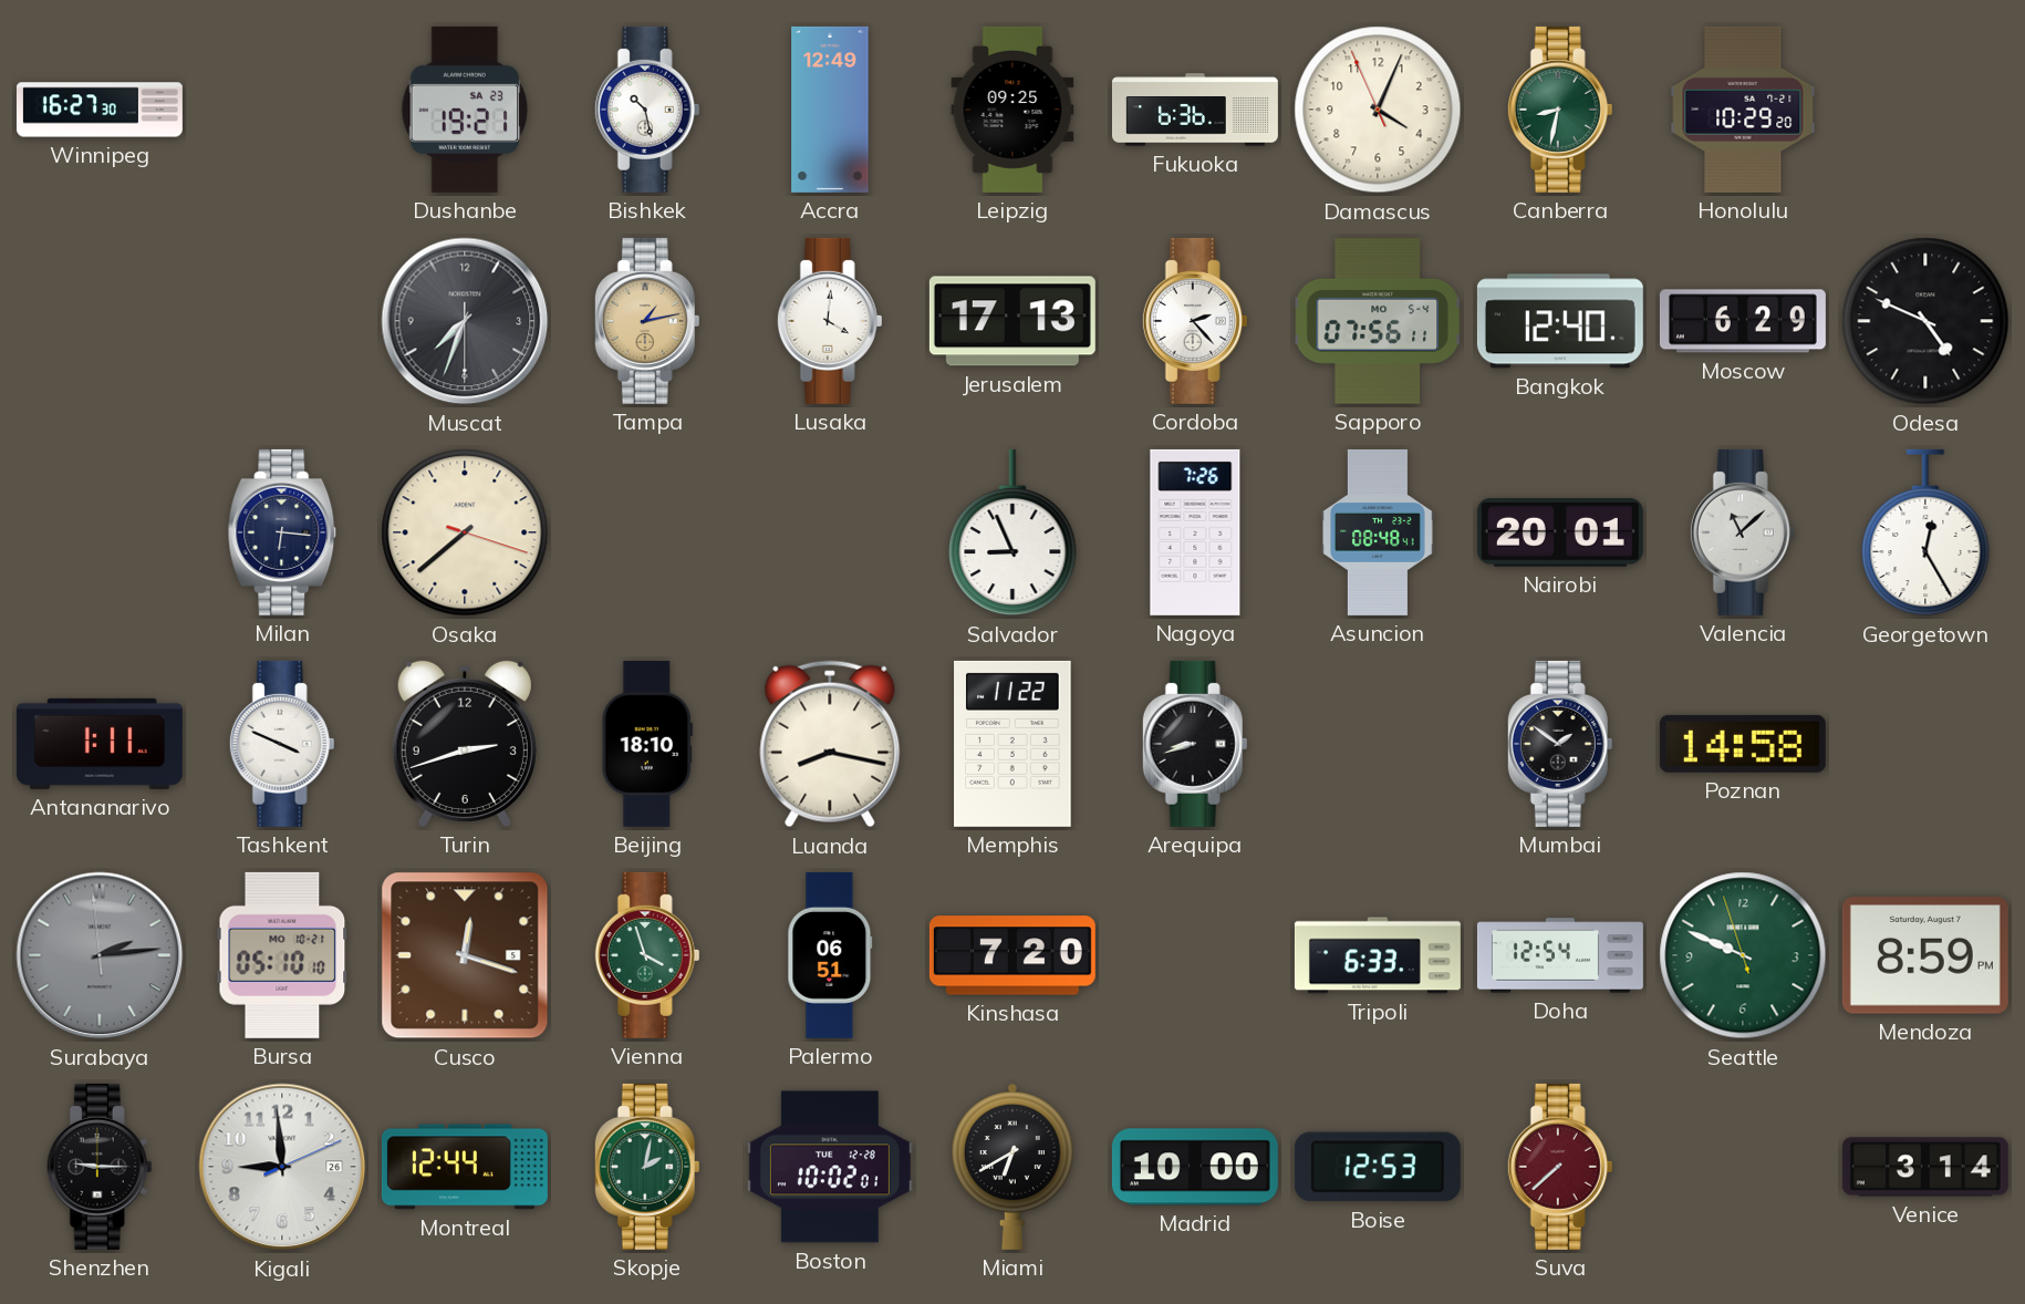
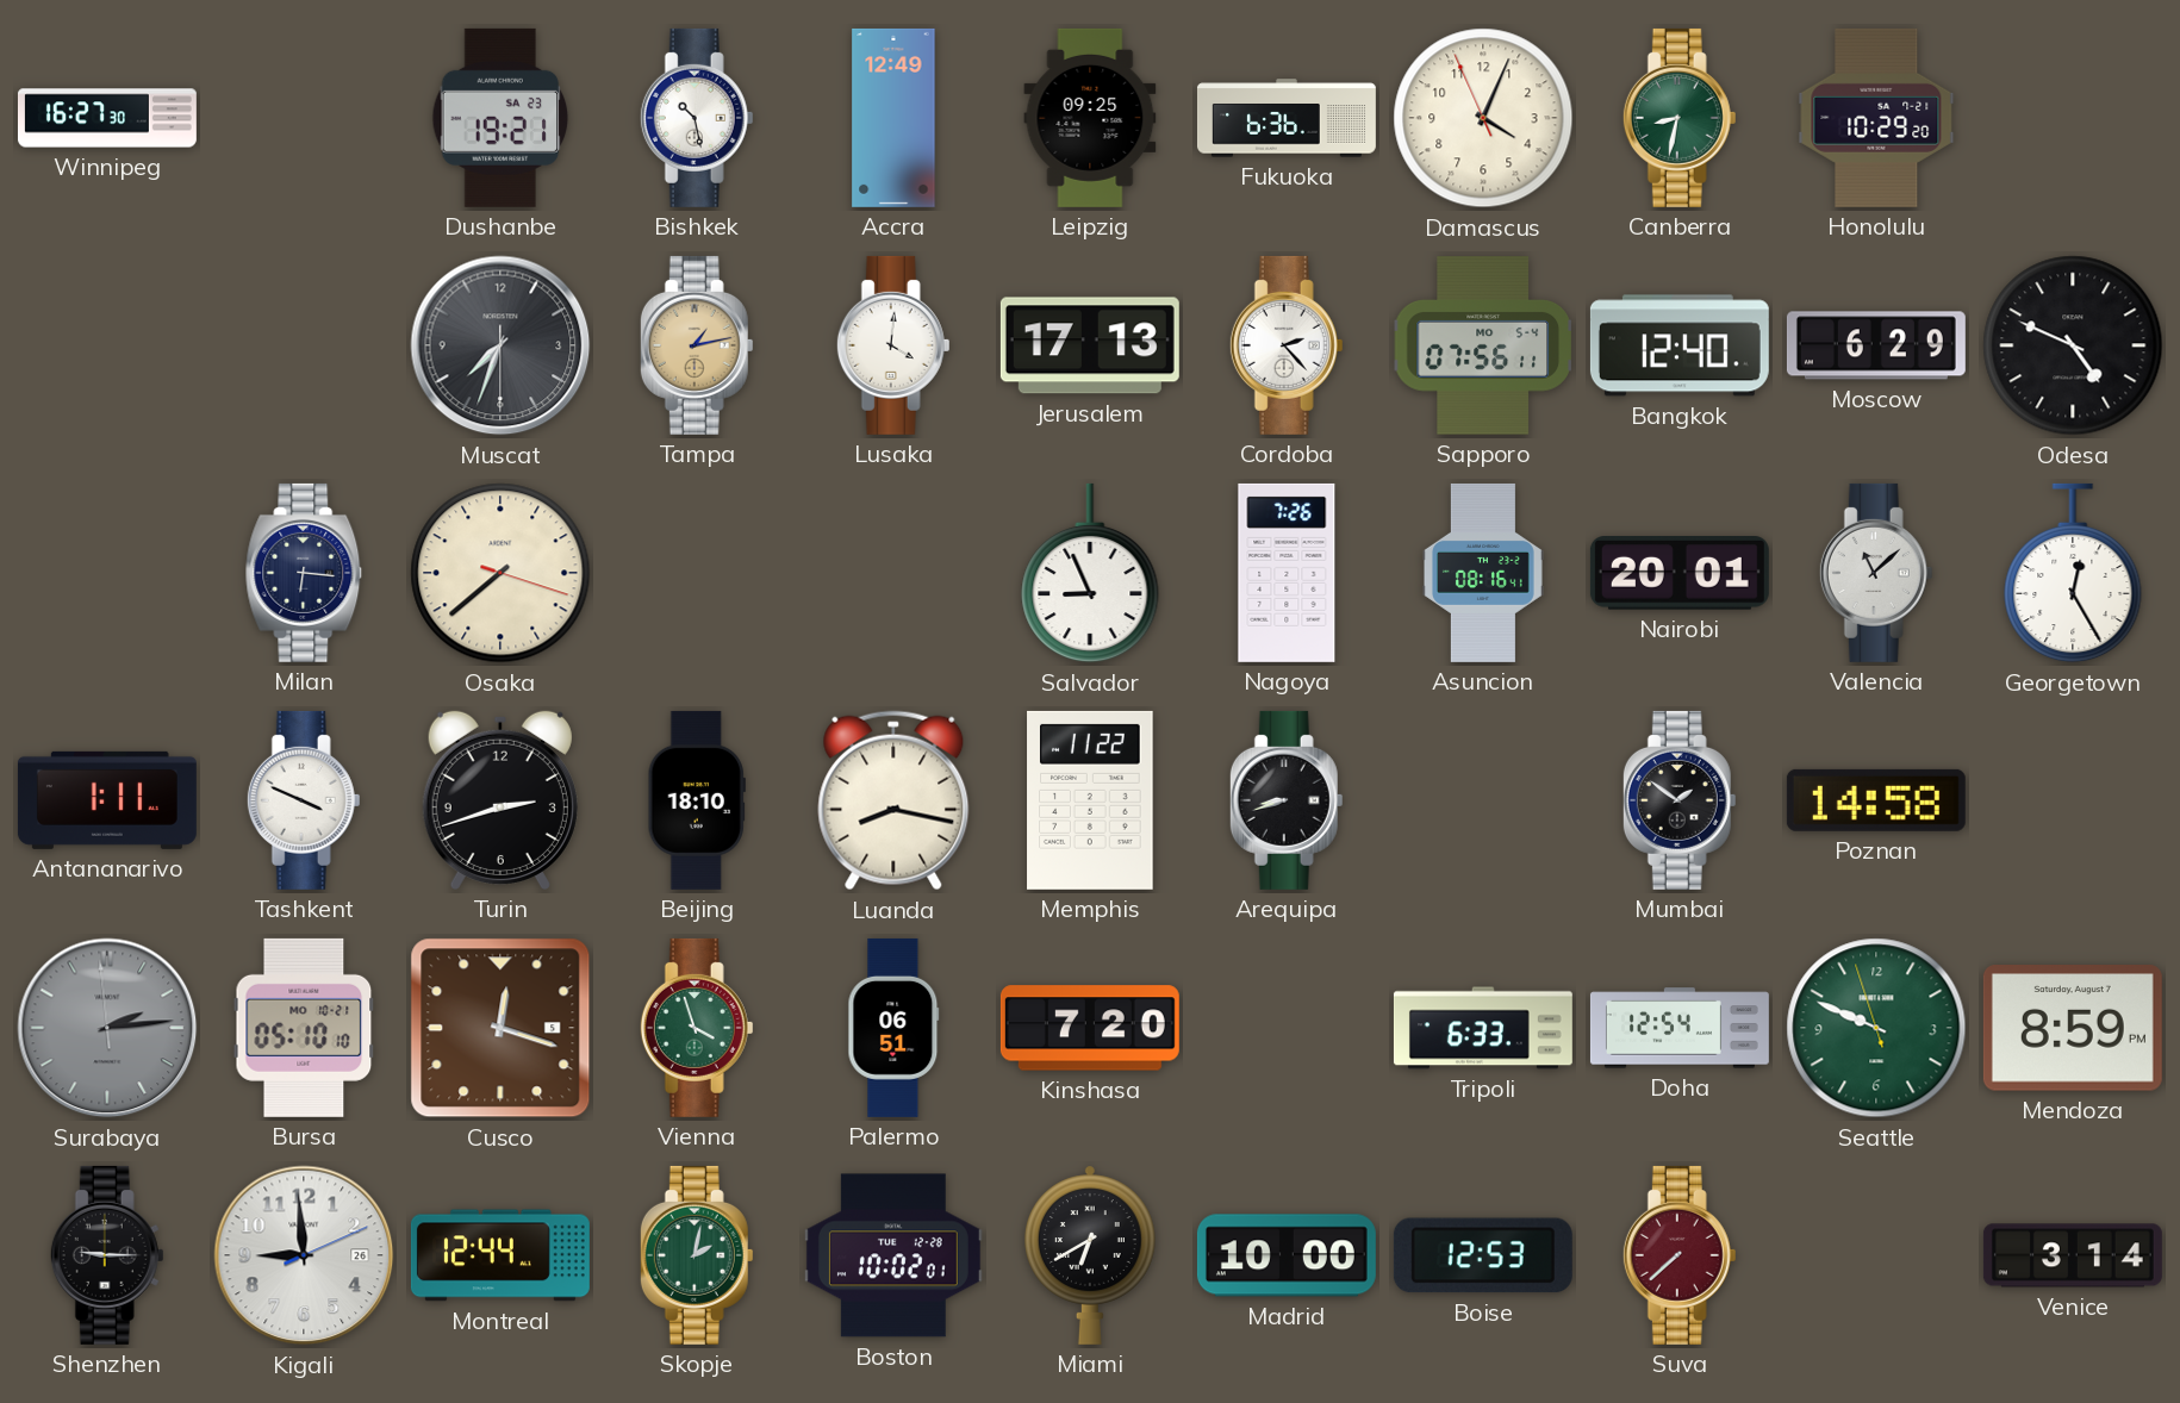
Asuncion: 08:48 -> 08:16 (1483, 573)
